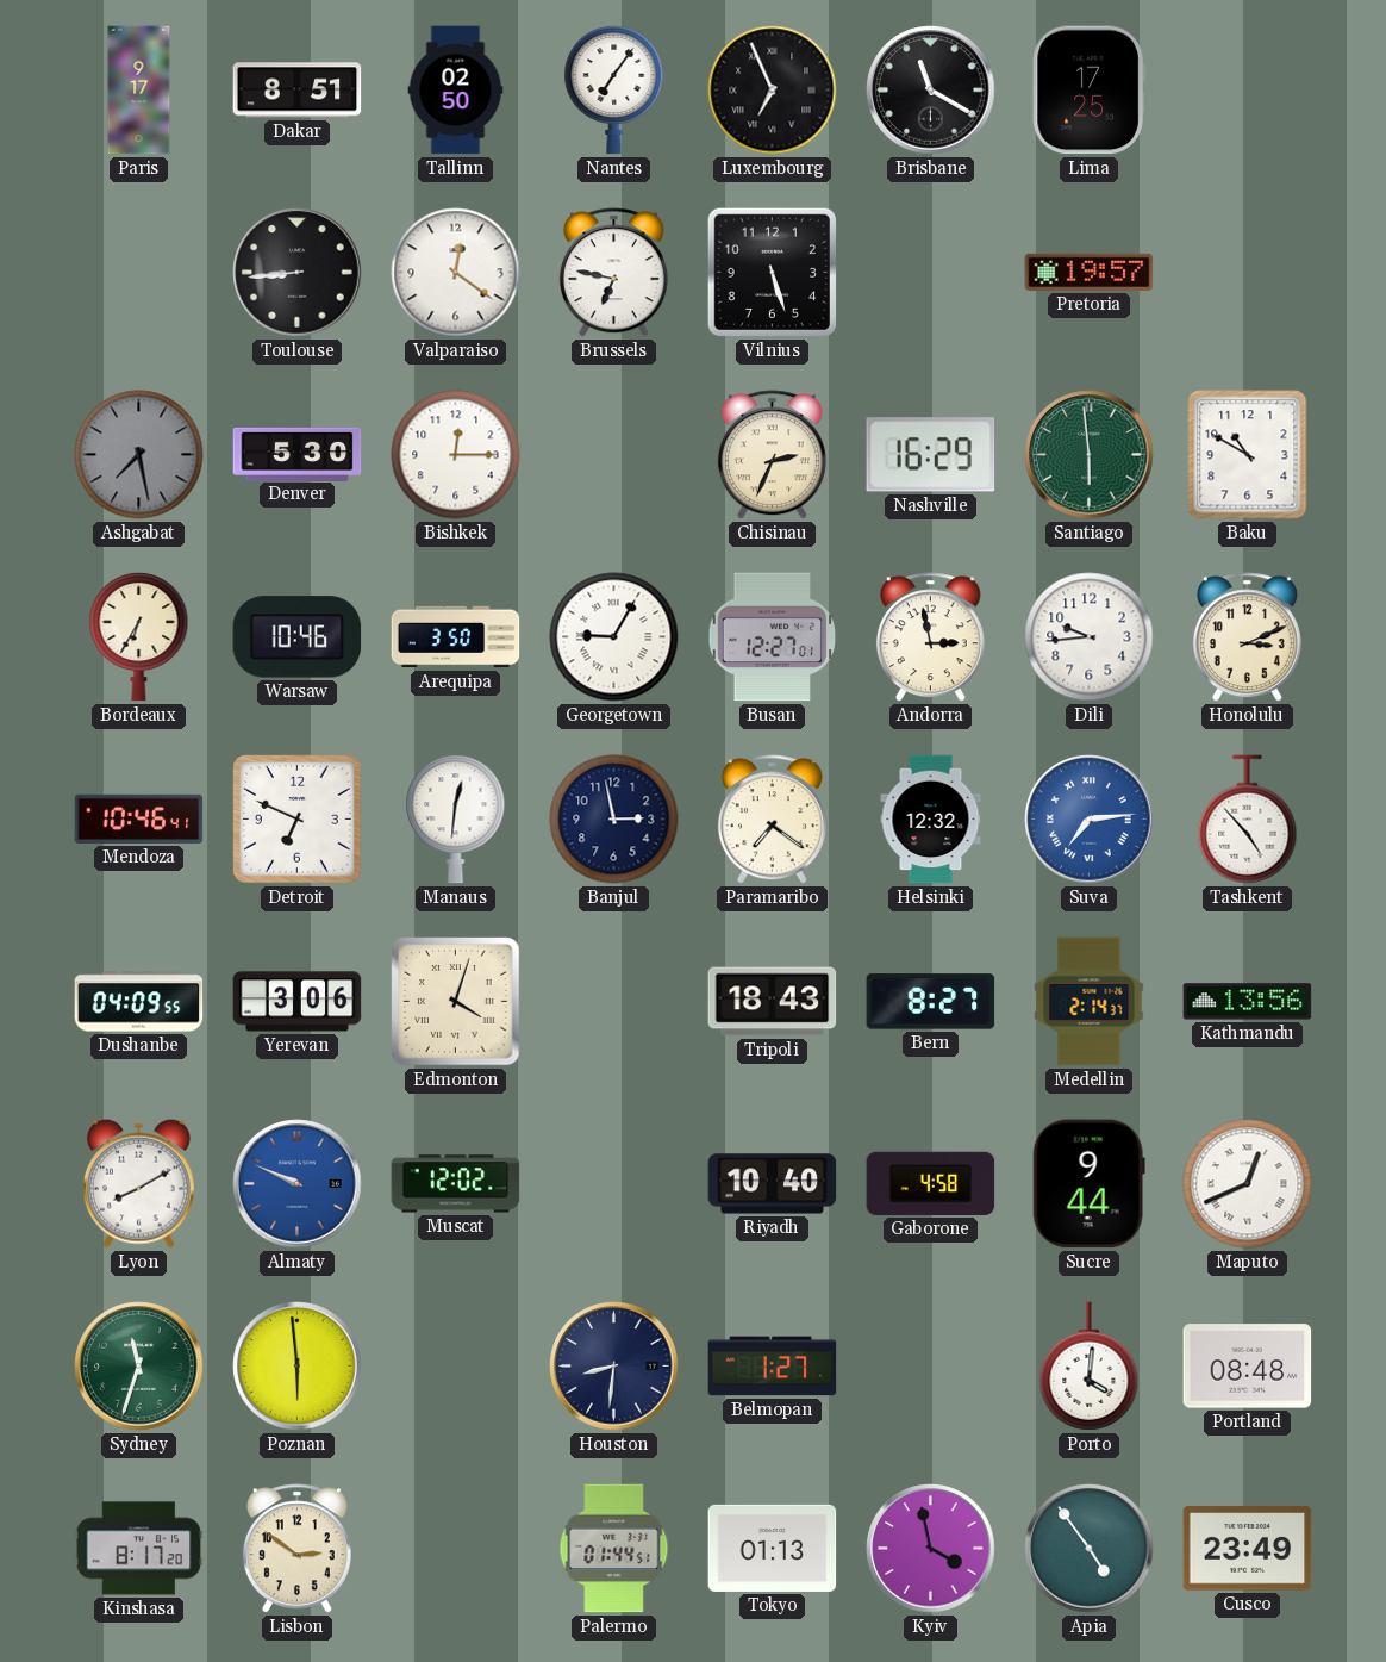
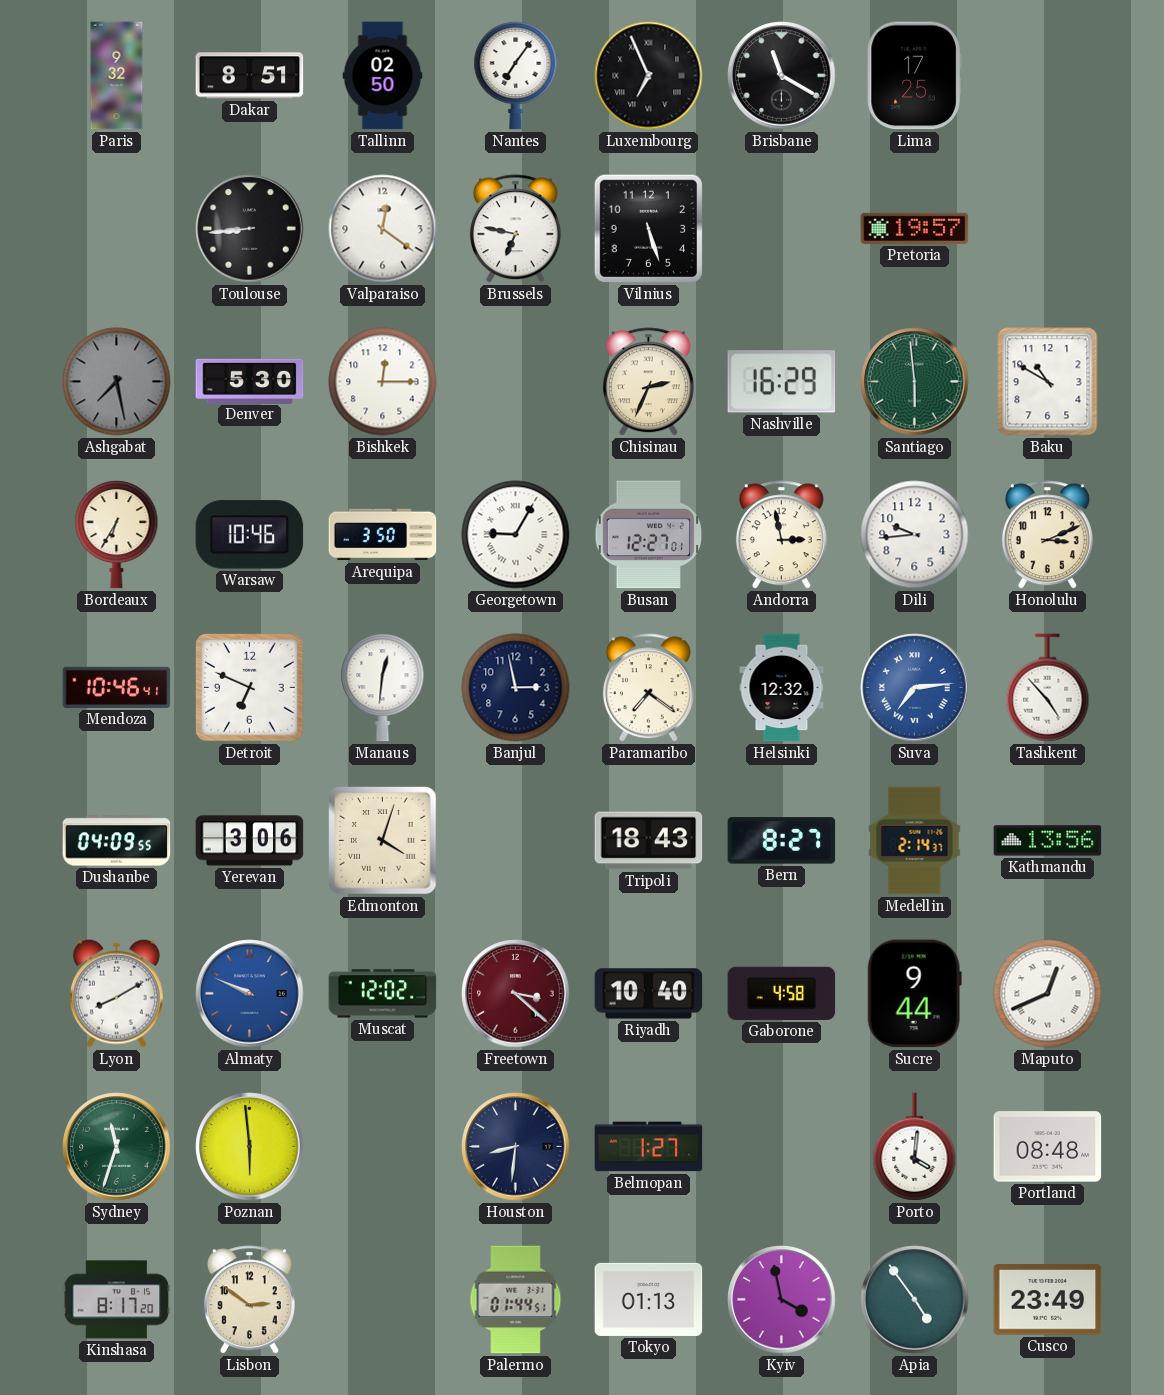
Paris: 9:17 -> 9:32 (117, 76)
Freetown: none -> 3:22 (516, 994)
